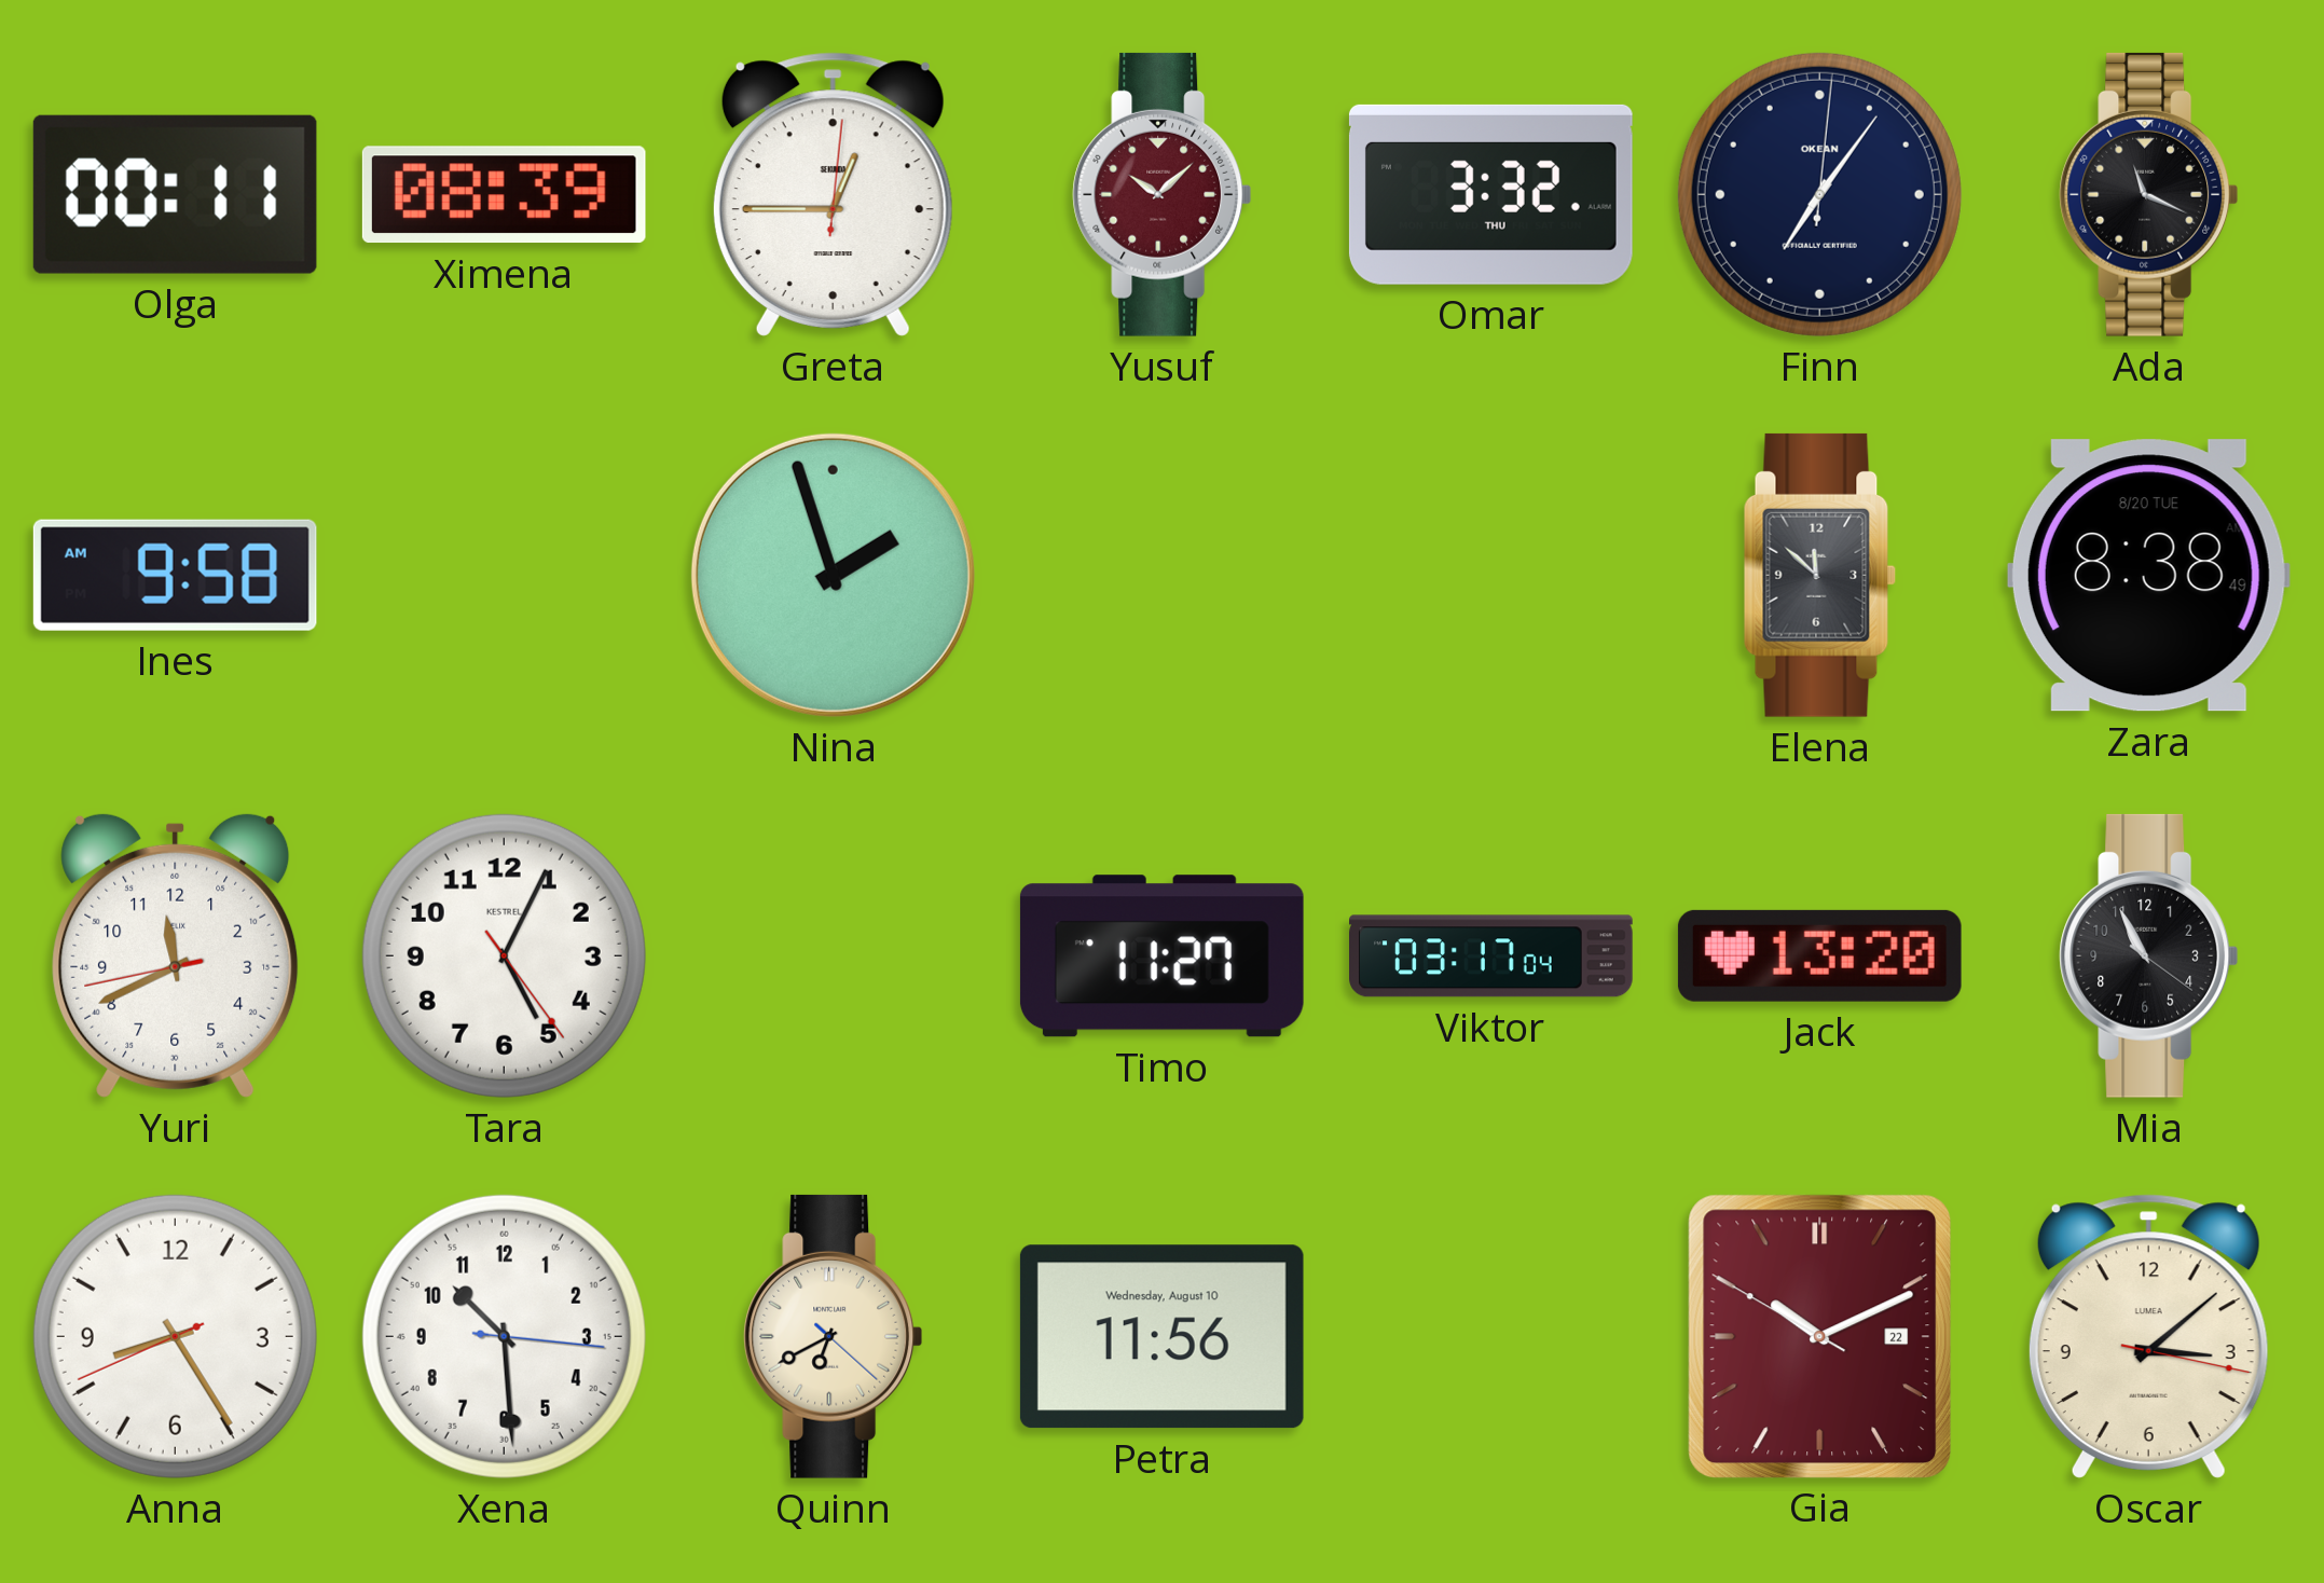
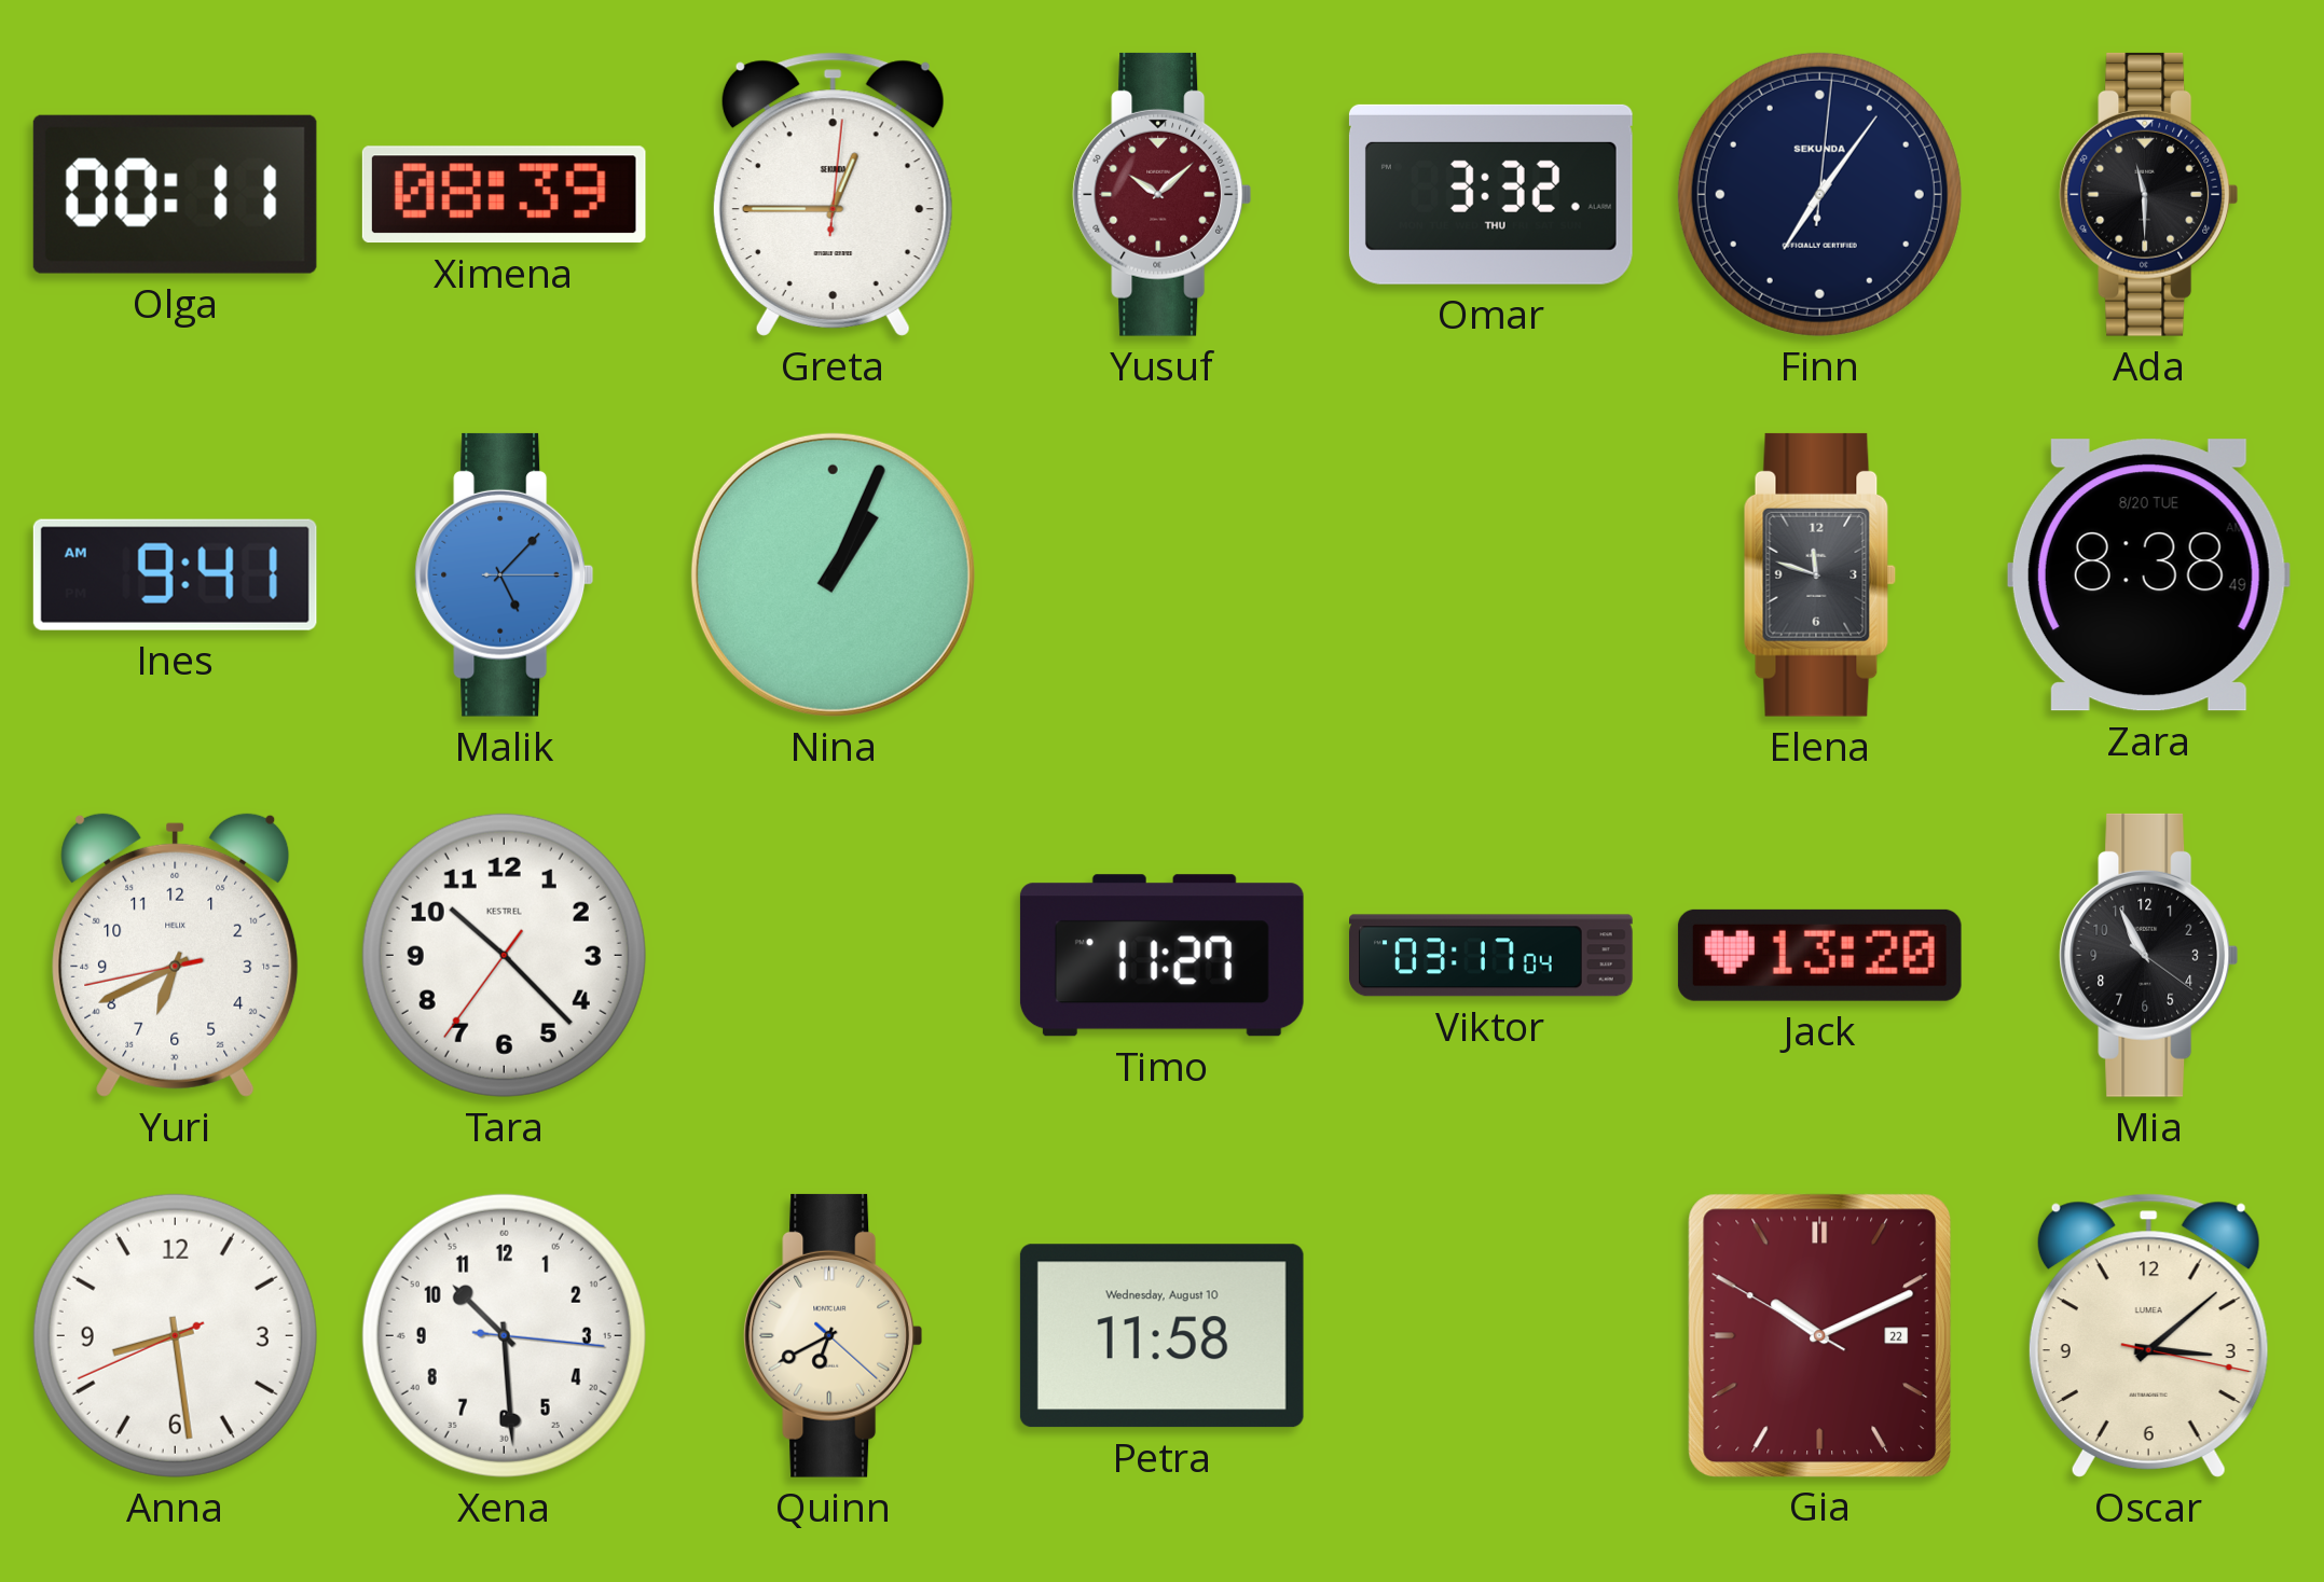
Finn brand: OKEAN -> SEKUNDA (1819, 194)
Ada: 11:19 -> 11:30 (2149, 194)
Ines: 9:58 -> 9:41 (175, 574)
Malik: none -> 5:07 (505, 574)
Nina: 1:57 -> 1:04 (833, 574)
Elena: 11:52 -> 11:48 (1819, 574)
Yuri: 11:40 -> 6:40 (176, 955)
Tara: 5:04 -> 10:22 (504, 955)
Anna: 8:24 -> 8:28 (175, 1335)
Petra: 11:56 -> 11:58 (1161, 1336)
